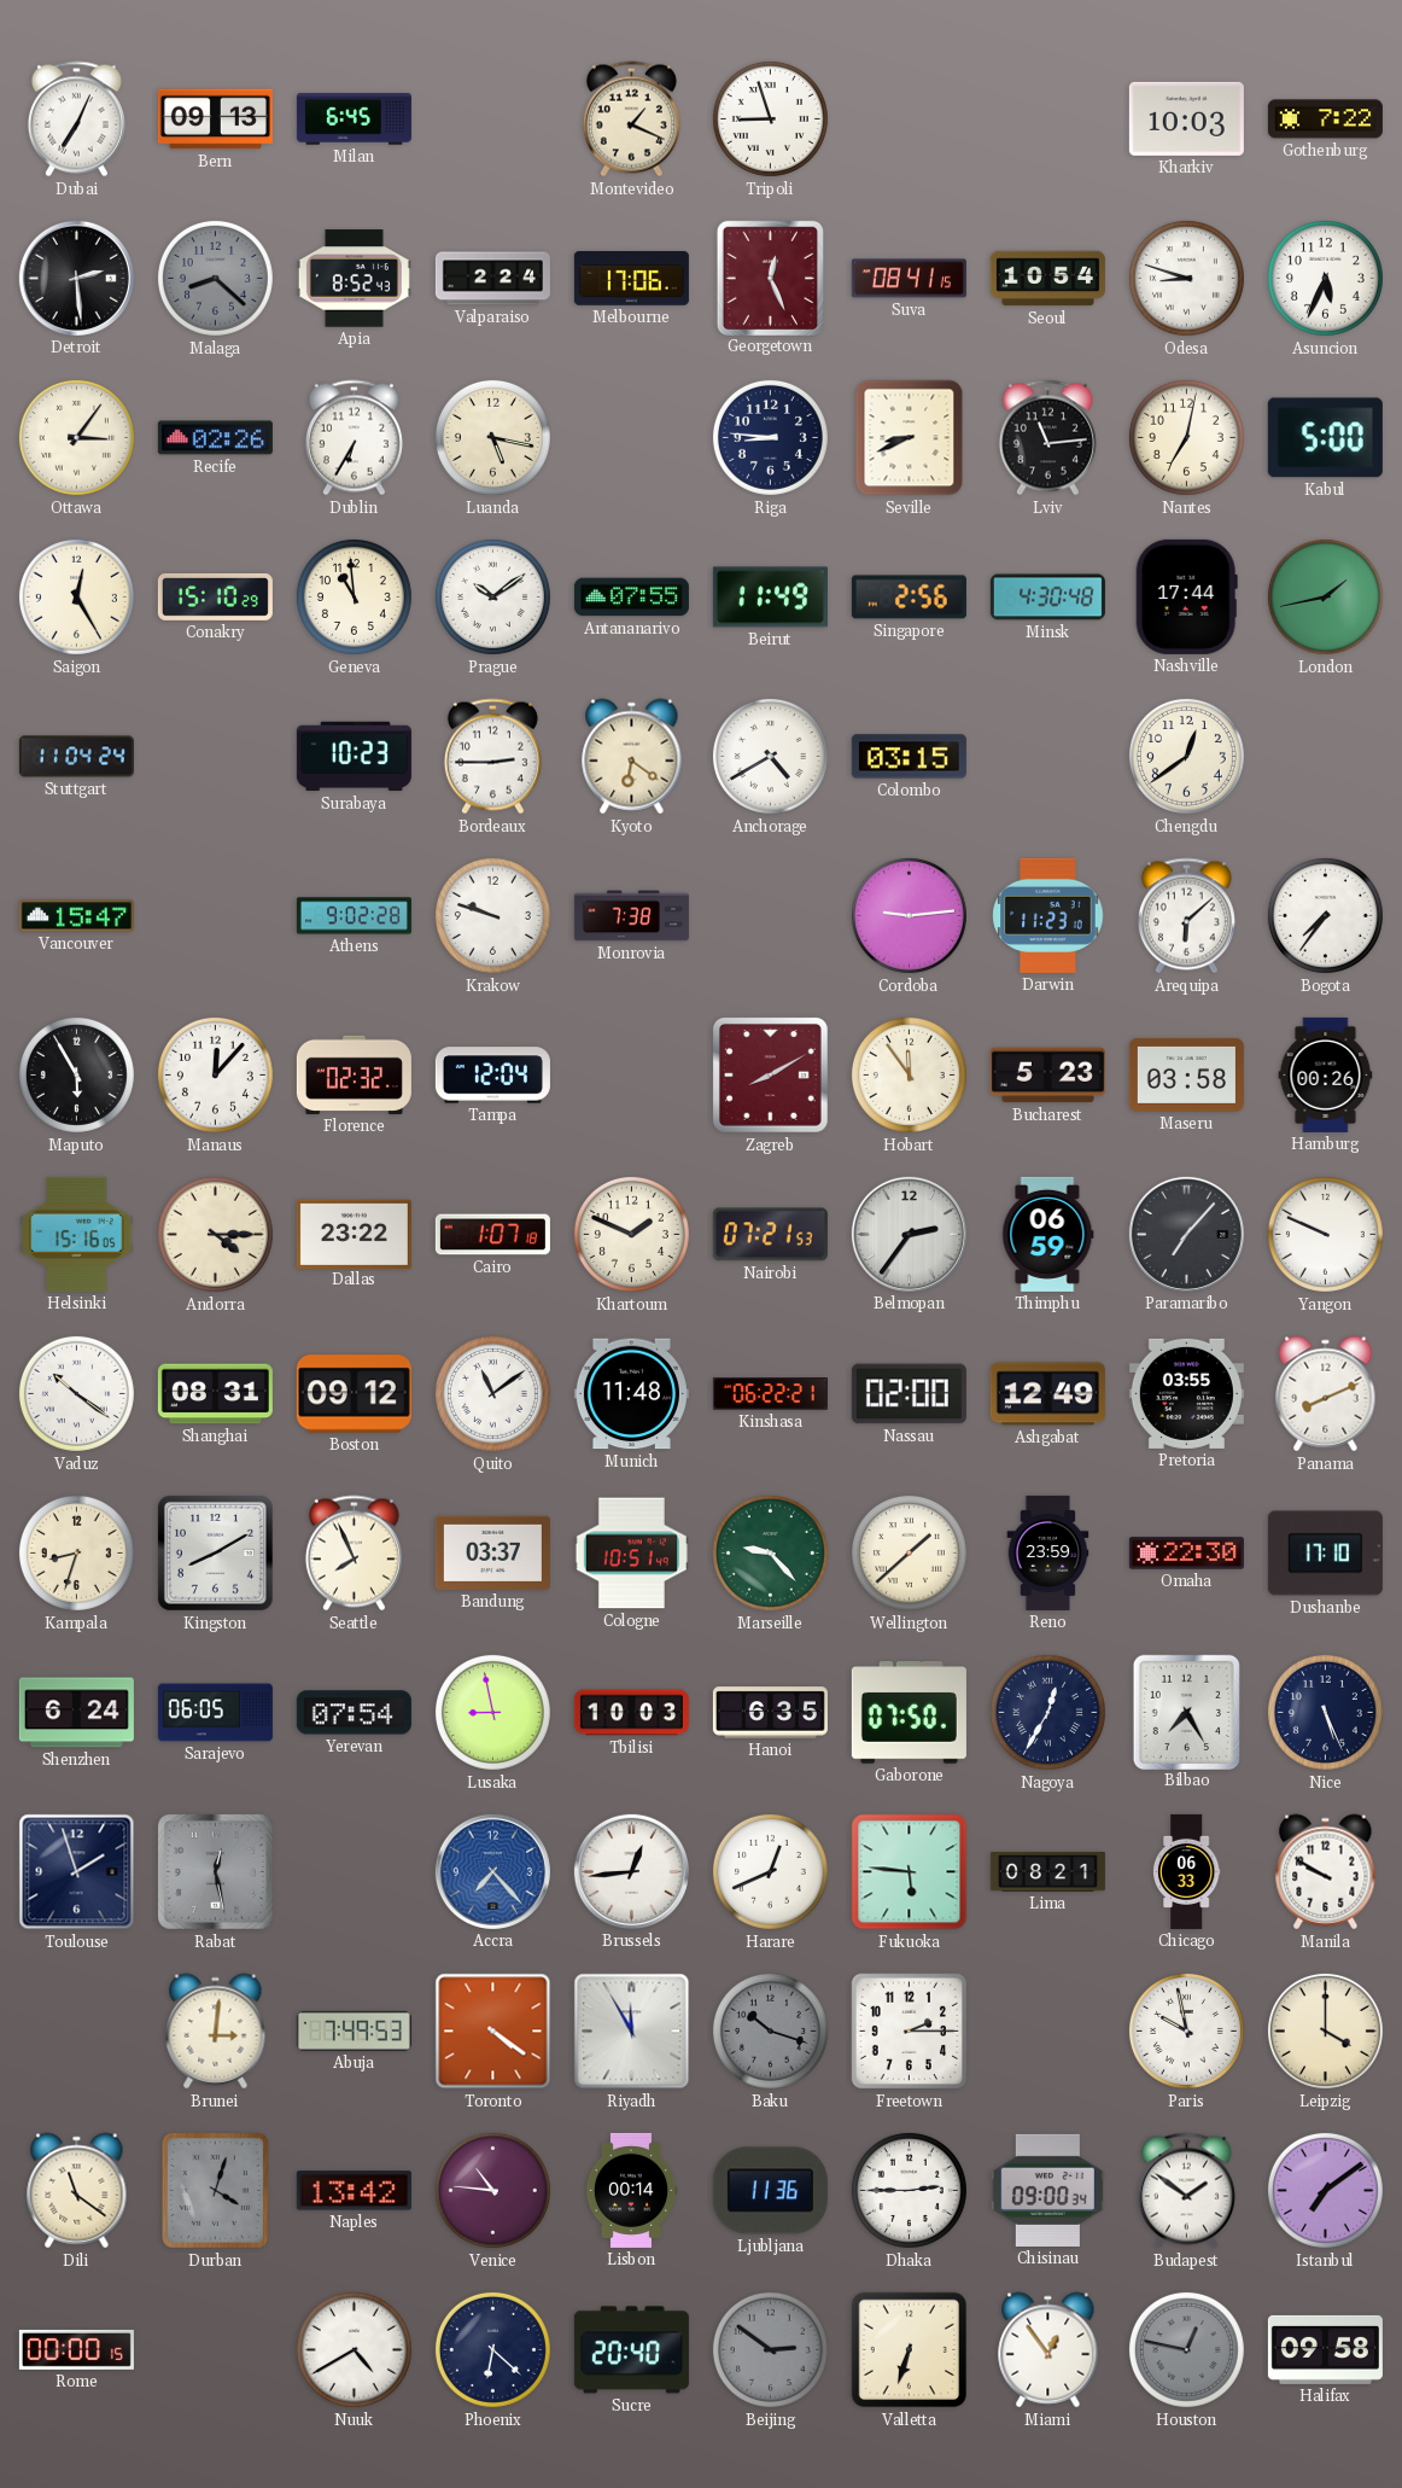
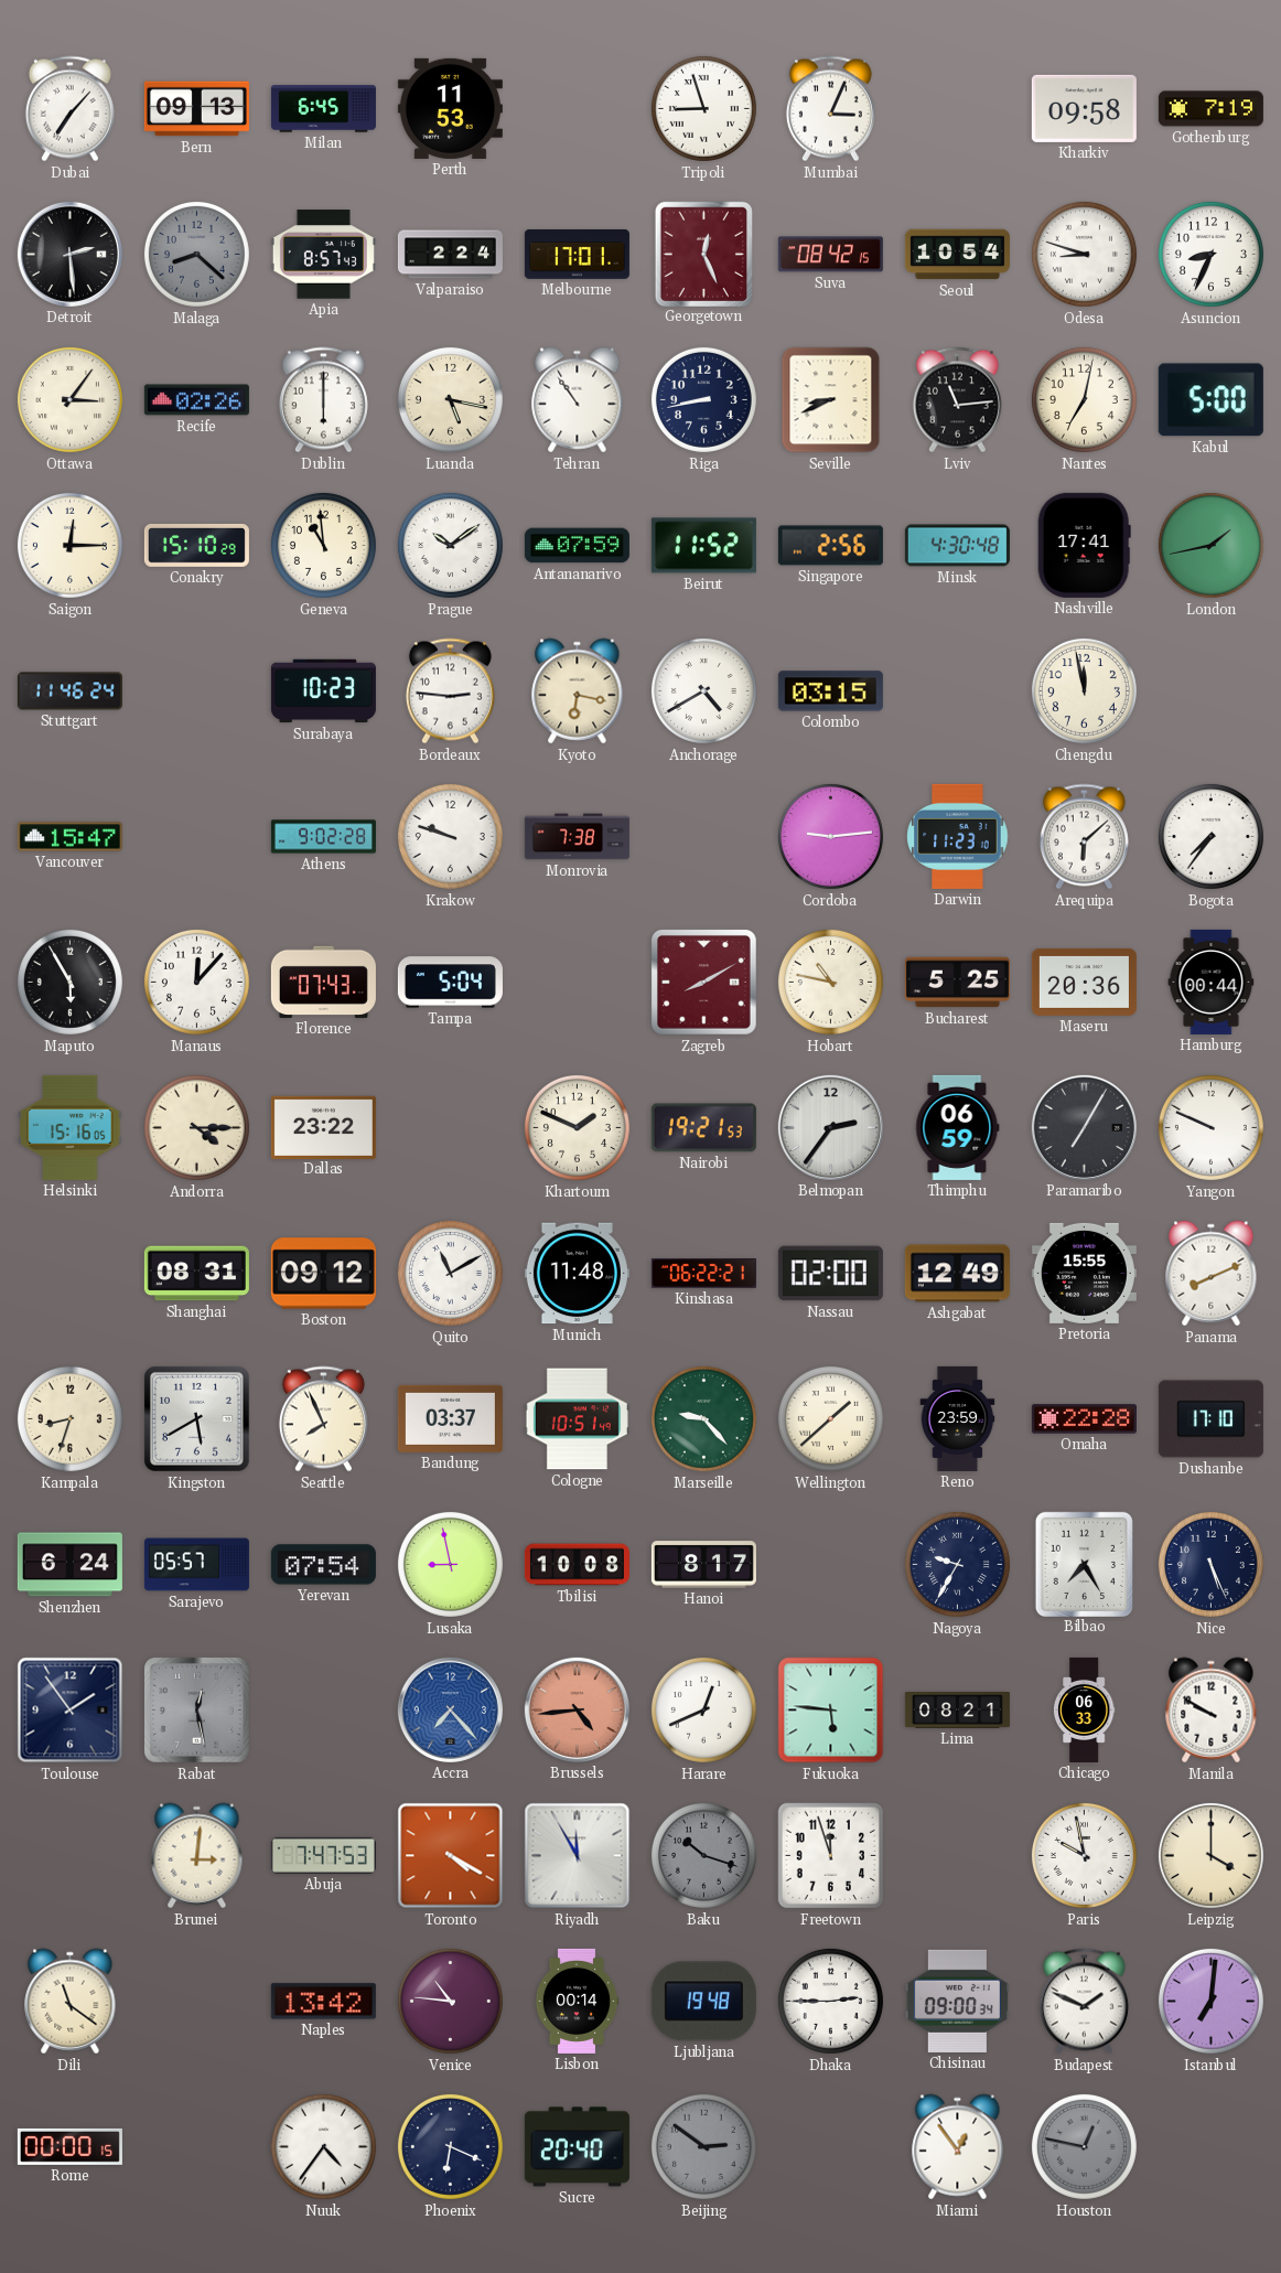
Dubai: 7:04 -> 7:07 (69, 109)
Perth: none -> 11:53 (450, 108)
Montevideo: 1:19 -> none (631, 120)
Mumbai: none -> 3:04 (830, 109)
Kharkiv: 10:03 -> 09:58 (1084, 108)
Gothenburg: 7:22 -> 7:19 (1210, 109)
Apia: 8:52 -> 8:57 (323, 255)
Melbourne: 17:06 -> 17:01 (577, 254)
Suva: 08:41 -> 08:42 (830, 255)
Asuncion: 5:34 -> 8:34 (1210, 254)
Dublin: 6:35 -> 6:00 (323, 400)
Tehran: none -> 10:54 (578, 400)
Riga: 8:46 -> 8:43 (703, 399)
Saigon: 12:25 -> 12:15 (69, 545)
Antananarivo: 07:55 -> 07:59 (577, 546)
Beirut: 11:49 -> 11:52 (703, 546)
Nashville: 17:44 -> 17:41 (1084, 545)
Stuttgart: 11:04 -> 11:46 (69, 691)
Bordeaux: 2:45 -> 2:46 (450, 691)
Kyoto: 6:21 -> 6:17 (578, 691)
Chengdu: 12:39 -> 11:58 (1084, 690)
Florence: 02:32 -> 07:43 (323, 982)
Tampa: 12:04 -> 5:04 (450, 983)
Hobart: 11:54 -> 10:47 (830, 982)
Bucharest: 5:23 -> 5:25 (957, 983)
Maseru: 03:58 -> 20:36 (1084, 982)
Hamburg: 00:26 -> 00:44 (1212, 982)
Cairo: 1:07 -> none (492, 1235)
Nairobi: 07:21 -> 19:21 (703, 1128)
Paramaribo: 7:07 -> 7:05 (1084, 1127)
Vaduz: 10:21 -> none (76, 1393)
Quito: 11:09 -> 11:10 (450, 1273)
Pretoria: 03:55 -> 15:55 (1084, 1273)
Kingston: 8:10 -> 5:40 (196, 1418)
Omaha: 22:30 -> 22:28 (1084, 1419)
Sarajevo: 06:05 -> 05:57 (196, 1565)
Tbilisi: 10:03 -> 10:08 (577, 1565)
Hanoi: 6:35 -> 8:17 (703, 1565)
Gaborone: 07:50 -> none (909, 1713)
Nagoya: 12:35 -> 9:35 (957, 1564)
Toulouse: 1:57 -> 1:54 (71, 1711)
Brussels: 12:44 -> 4:44 (577, 1709)
Brussels dial: white -> salmon (577, 1709)
Abuja: 7:49 -> 7:47 (323, 1855)
Toronto: 4:21 -> 4:20 (451, 1856)
Freetown: 2:15 -> 11:57 (831, 1856)
Durban: 4:03 -> none (215, 2190)
Ljubljana: 11:36 -> 19:48 (703, 2002)
Budapest: 1:51 -> 1:49 (1084, 2002)
Istanbul: 7:09 -> 7:01 (1210, 2001)
Nuuk: 4:40 -> 4:36 (323, 2146)
Phoenix: 6:22 -> 6:19 (450, 2146)
Valletta: 6:33 -> none (910, 2350)
Halifax: 09:58 -> none (1325, 2349)
